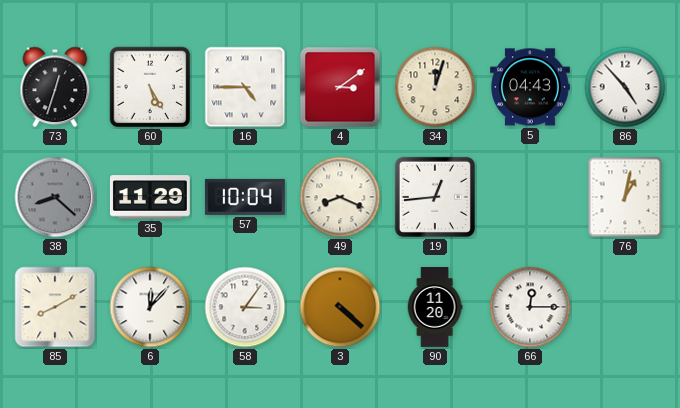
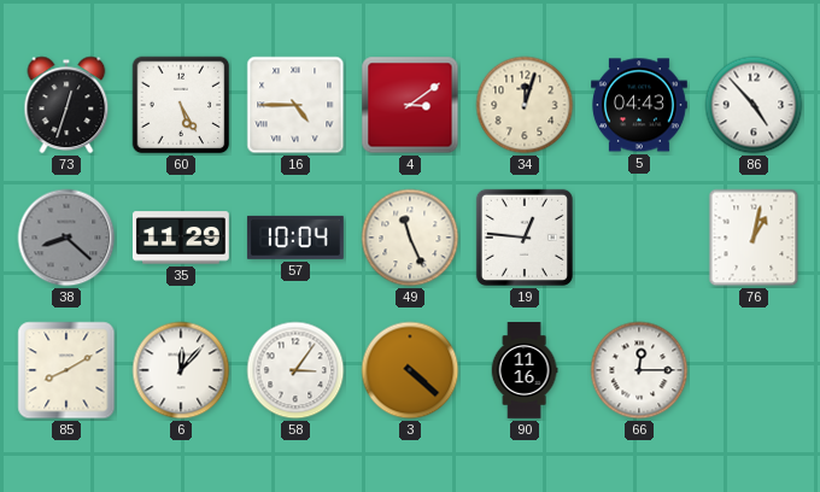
49: 8:19 -> 11:26 (410, 238)
19: 12:44 -> 12:46 (525, 238)
90: 11:20 -> 11:16 (525, 371)
